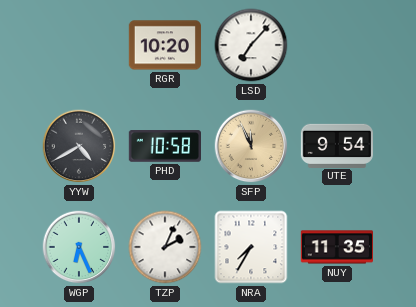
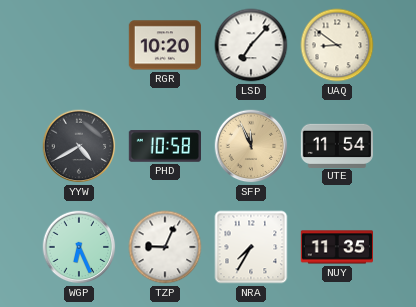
UAQ: none -> 8:51 (337, 45)
UTE: 9:54 -> 11:54 (336, 145)
TZP: 2:04 -> 9:04 (165, 247)
